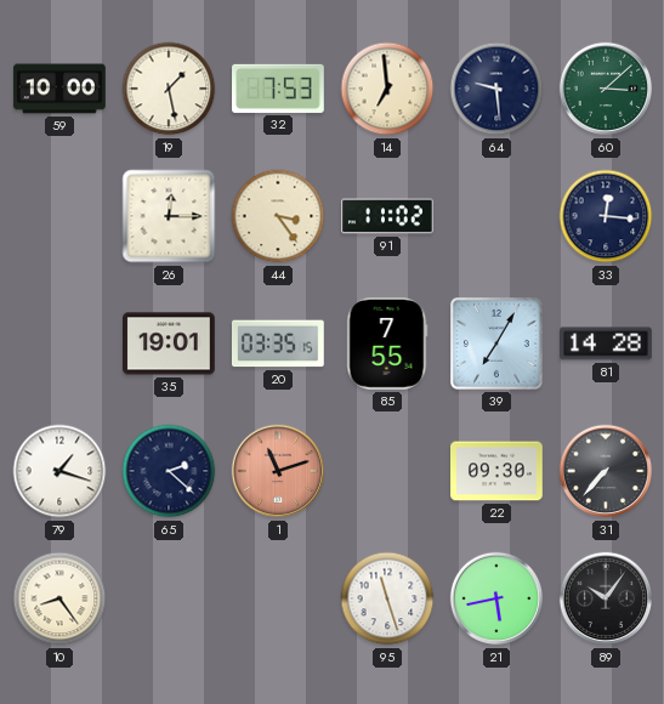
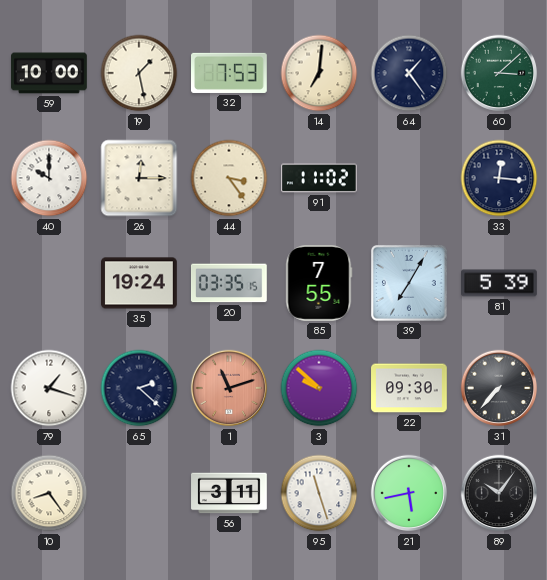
14: 6:59 -> 7:01 (319, 73)
64: 9:29 -> 1:24 (409, 73)
40: none -> 10:00 (49, 178)
35: 19:01 -> 19:24 (139, 283)
81: 14:28 -> 5:39 (500, 283)
3: none -> 9:52 (319, 388)
56: none -> 3:11 (229, 493)
